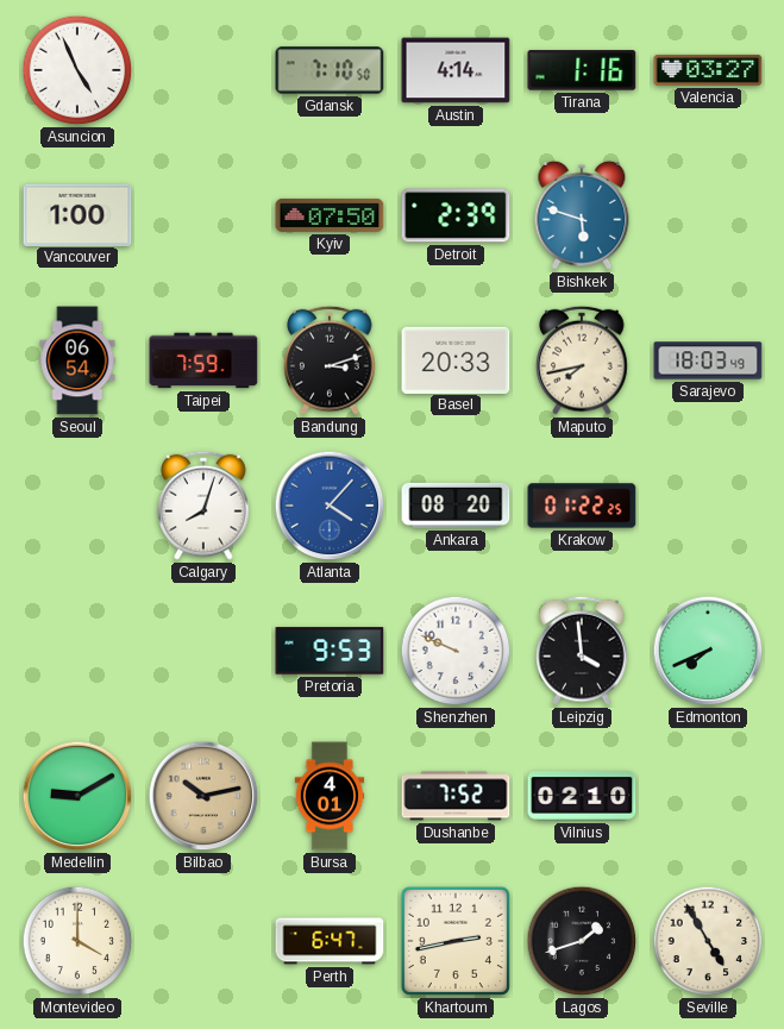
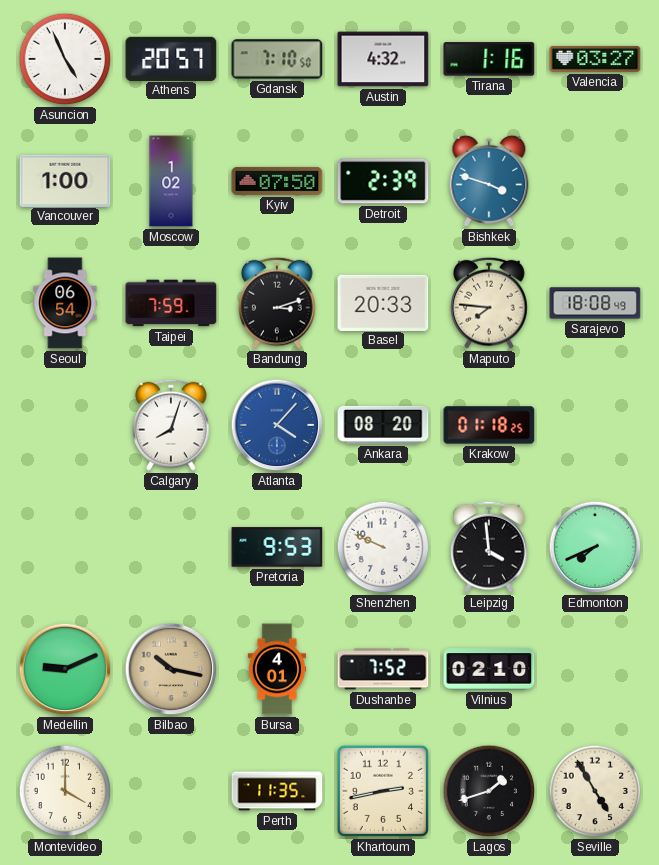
Athens: none -> 20:57 (171, 58)
Austin: 4:14 -> 4:32 (383, 59)
Moscow: none -> 1:02 (171, 181)
Bishkek: 5:48 -> 3:48 (489, 181)
Maputo: 7:43 -> 7:46 (489, 303)
Sarajevo: 18:03 -> 18:08 (595, 303)
Krakow: 01:22 -> 01:18 (489, 425)
Medellin: 9:10 -> 9:11 (65, 669)
Bilbao: 10:13 -> 10:17 (171, 669)
Perth: 6:47 -> 11:35 (277, 791)
